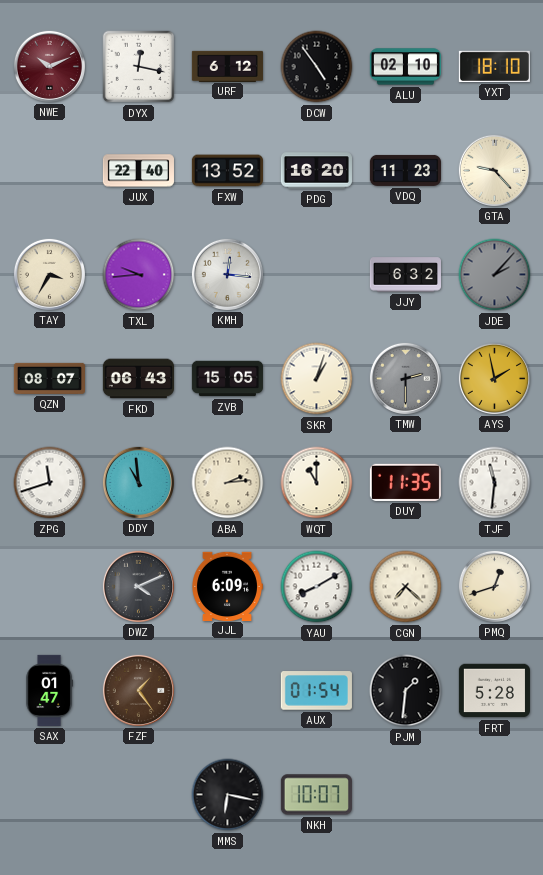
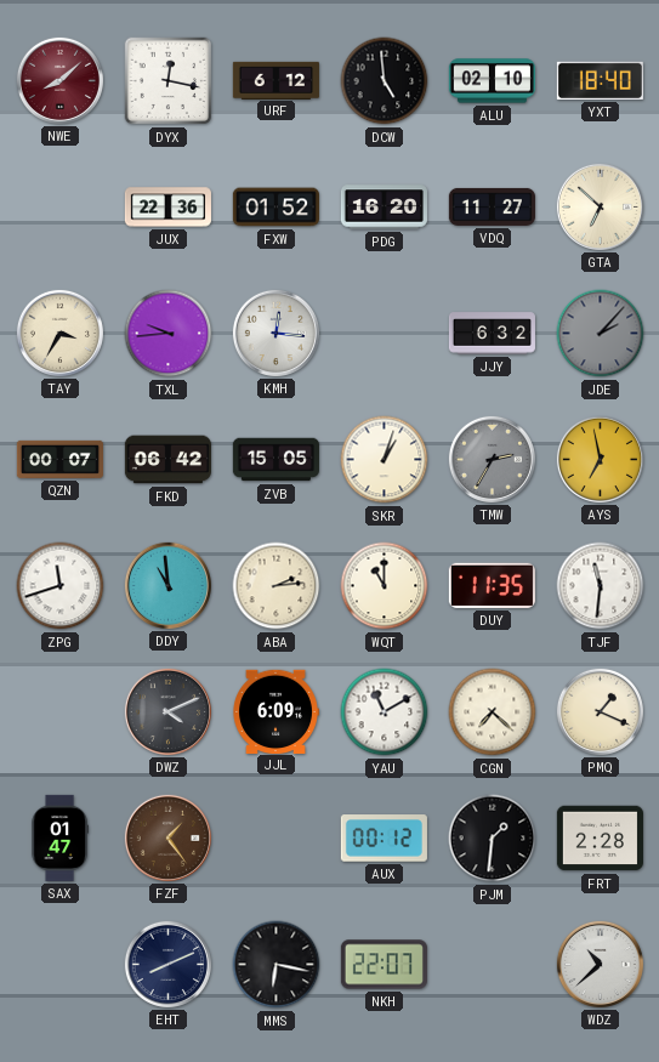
NWE: 10:11 -> 8:08 (59, 80)
DCW: 4:54 -> 4:59 (385, 81)
YXT: 18:10 -> 18:40 (600, 80)
JUX: 22:40 -> 22:36 (167, 208)
FXW: 13:52 -> 01:52 (275, 208)
VDQ: 11:23 -> 11:27 (492, 206)
GTA: 9:23 -> 6:52 (600, 206)
QZN: 08:07 -> 00:07 (59, 459)
FKD: 06:43 -> 06:42 (167, 460)
TMW: 2:30 -> 2:35 (492, 459)
AYS: 1:58 -> 6:58 (600, 459)
YAU: 8:10 -> 11:10 (385, 712)
PMQ: 12:42 -> 1:19 (600, 711)
AUX: 01:54 -> 00:12 (384, 839)
FRT: 5:28 -> 2:28 (600, 839)
EHT: none -> 8:11 (167, 964)
NKH: 10:07 -> 22:07 (384, 965)
WDZ: none -> 10:38 (600, 964)
